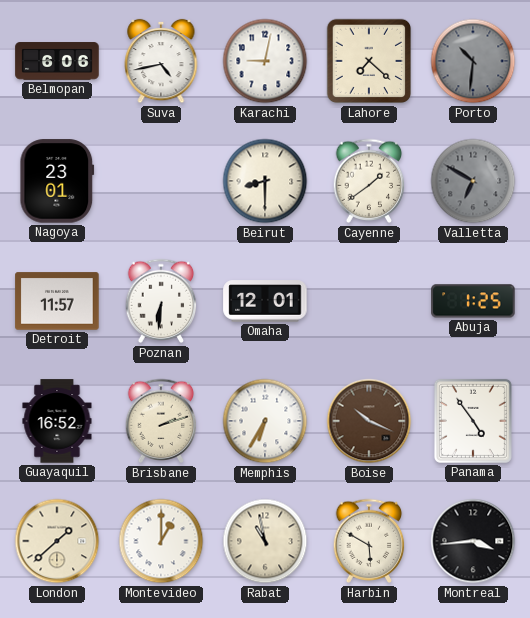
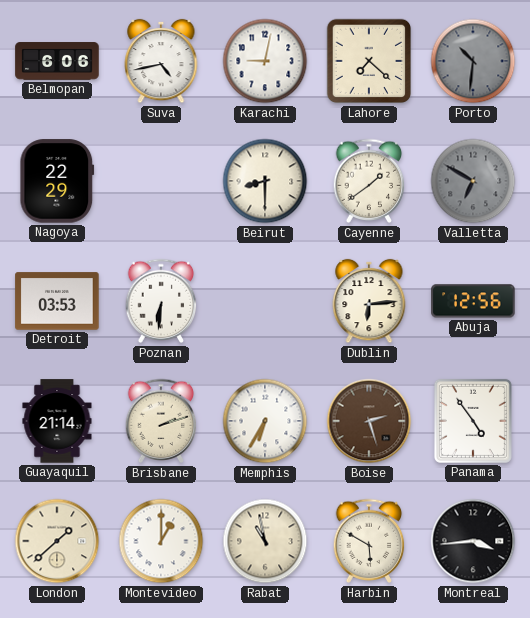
Nagoya: 23:01 -> 22:29 (57, 181)
Detroit: 11:57 -> 03:53 (57, 301)
Omaha: 12:01 -> none (265, 301)
Dublin: none -> 6:14 (369, 301)
Abuja: 1:25 -> 12:56 (473, 301)
Guayaquil: 16:52 -> 21:14 (57, 421)
Boise: 10:19 -> 2:27 (369, 421)
